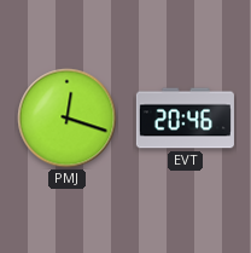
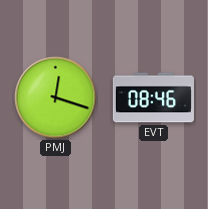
EVT: 20:46 -> 08:46 (153, 98)
